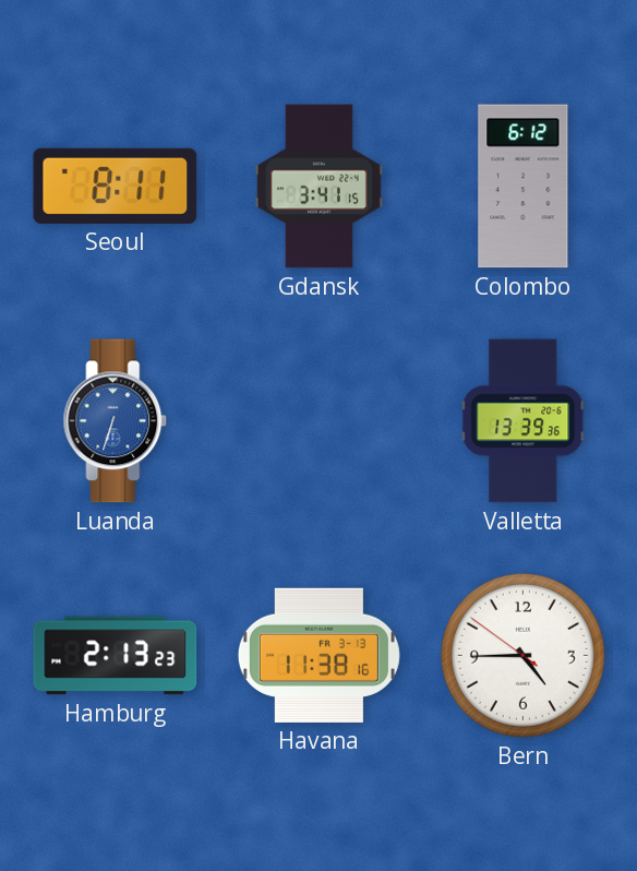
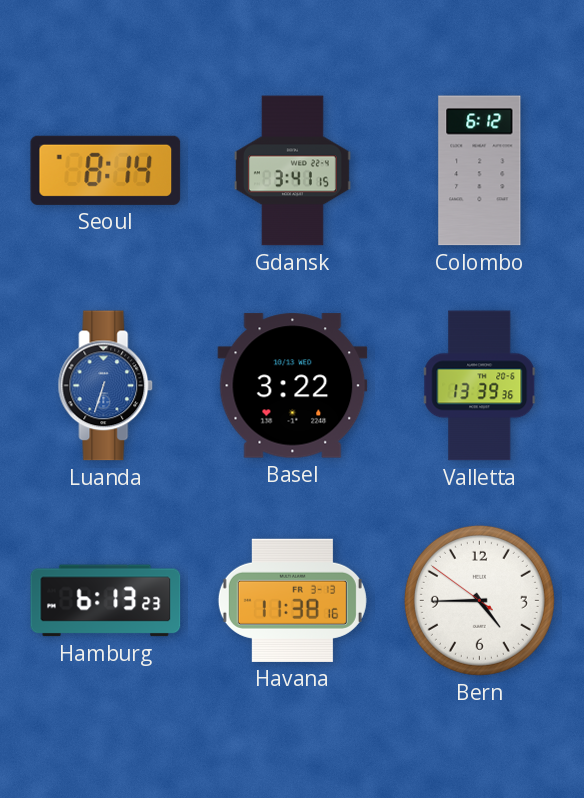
Seoul: 8:11 -> 8:14 (106, 170)
Basel: none -> 3:22 (293, 386)
Hamburg: 2:13 -> 6:13 (106, 601)
